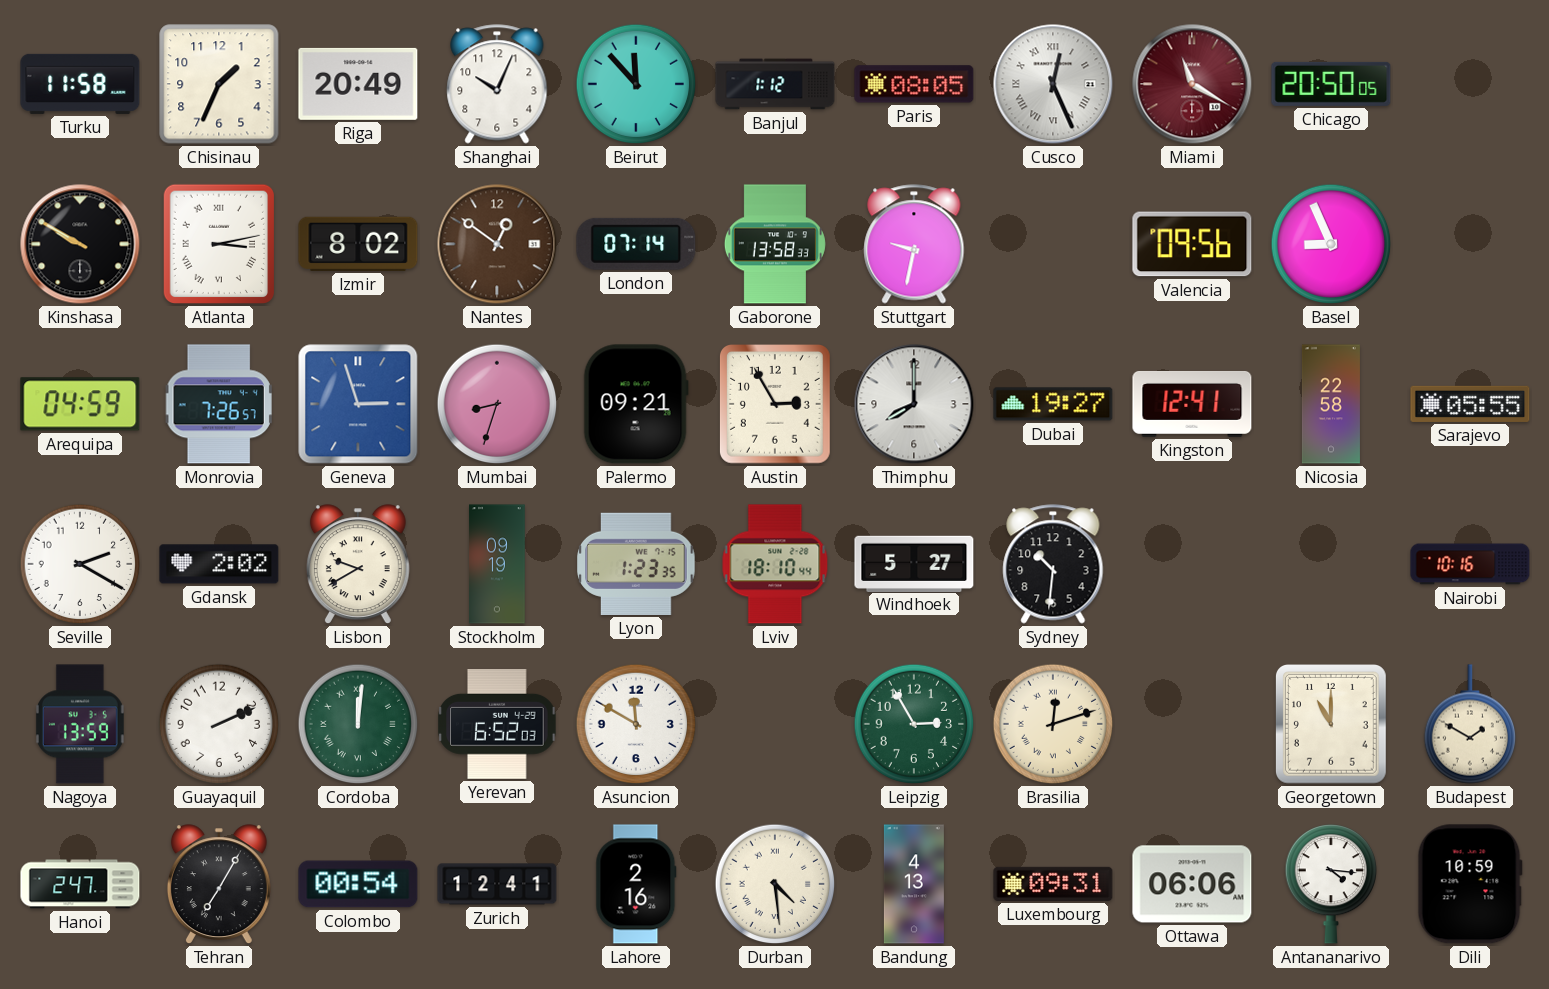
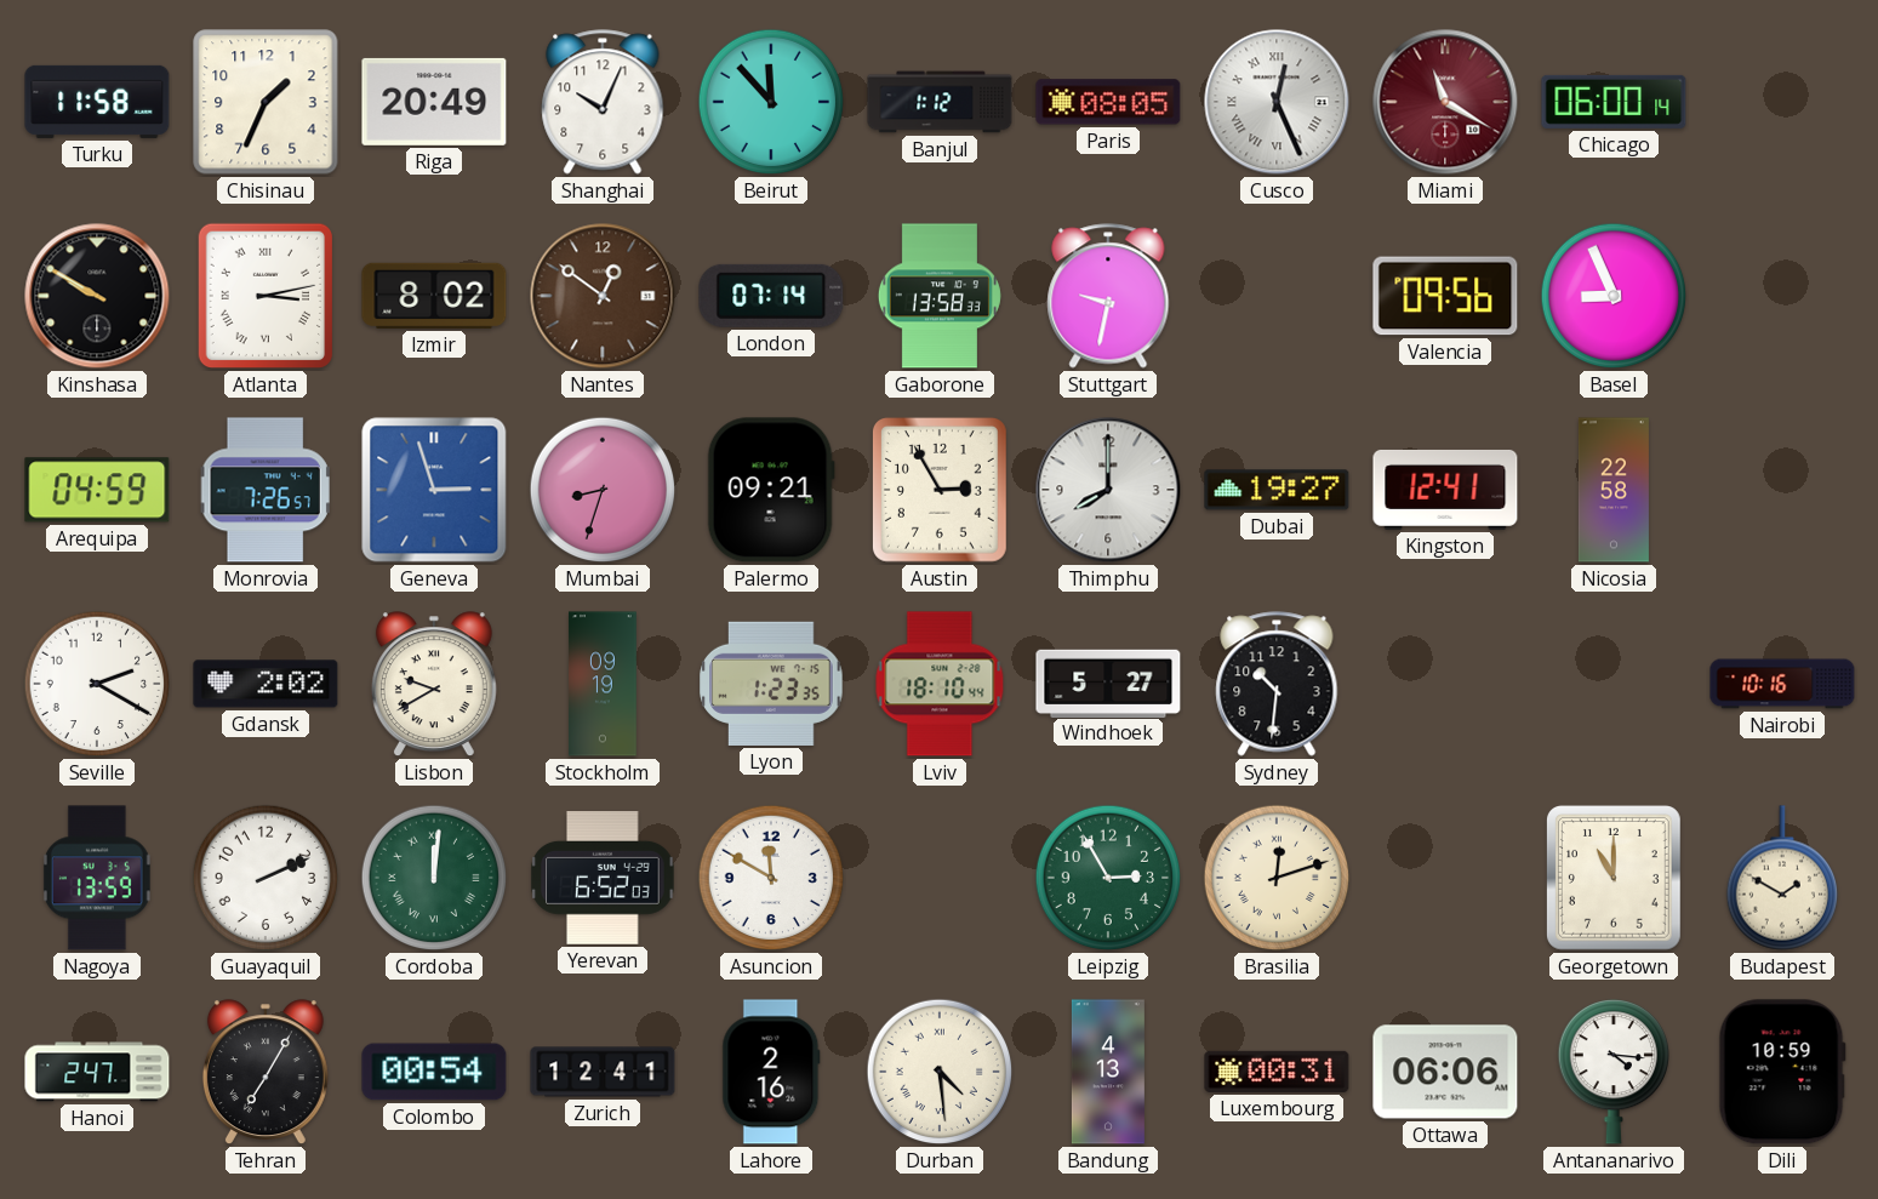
Chicago: 20:50 -> 06:00 (1614, 102)
Sarajevo: 05:55 -> none (1470, 404)
Luxembourg: 09:31 -> 00:31 (1277, 1072)
